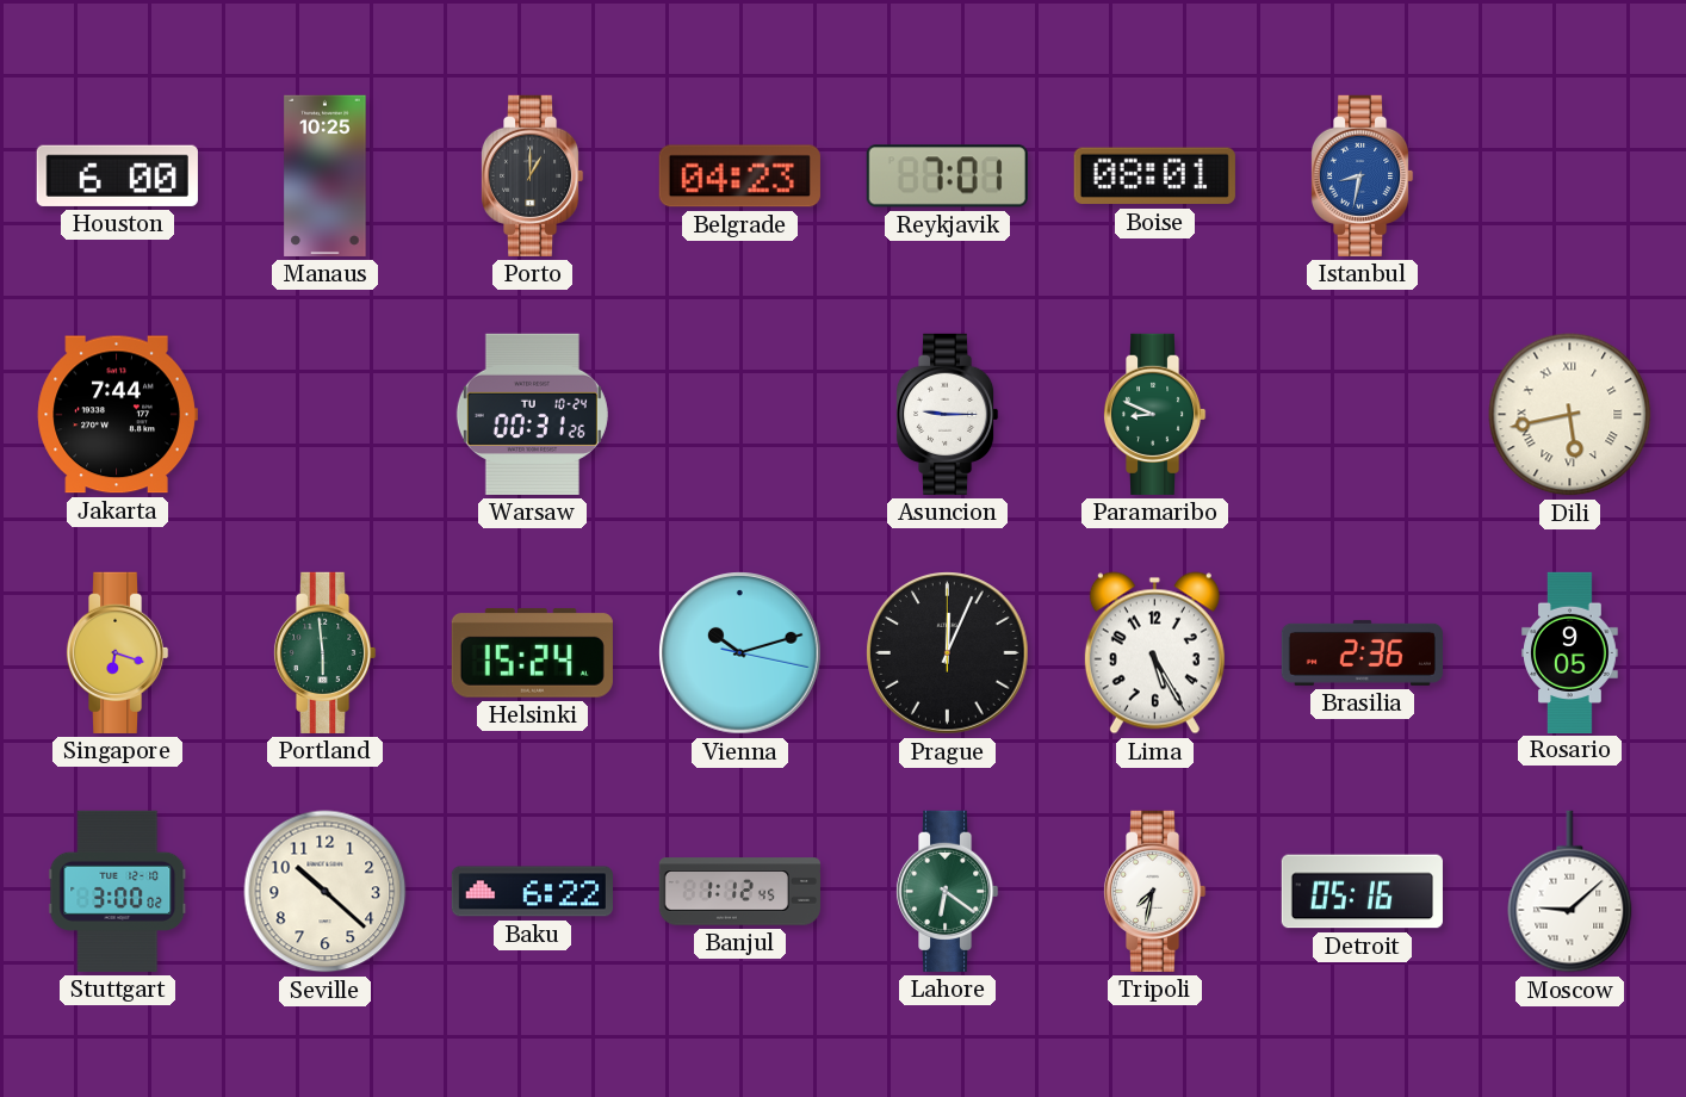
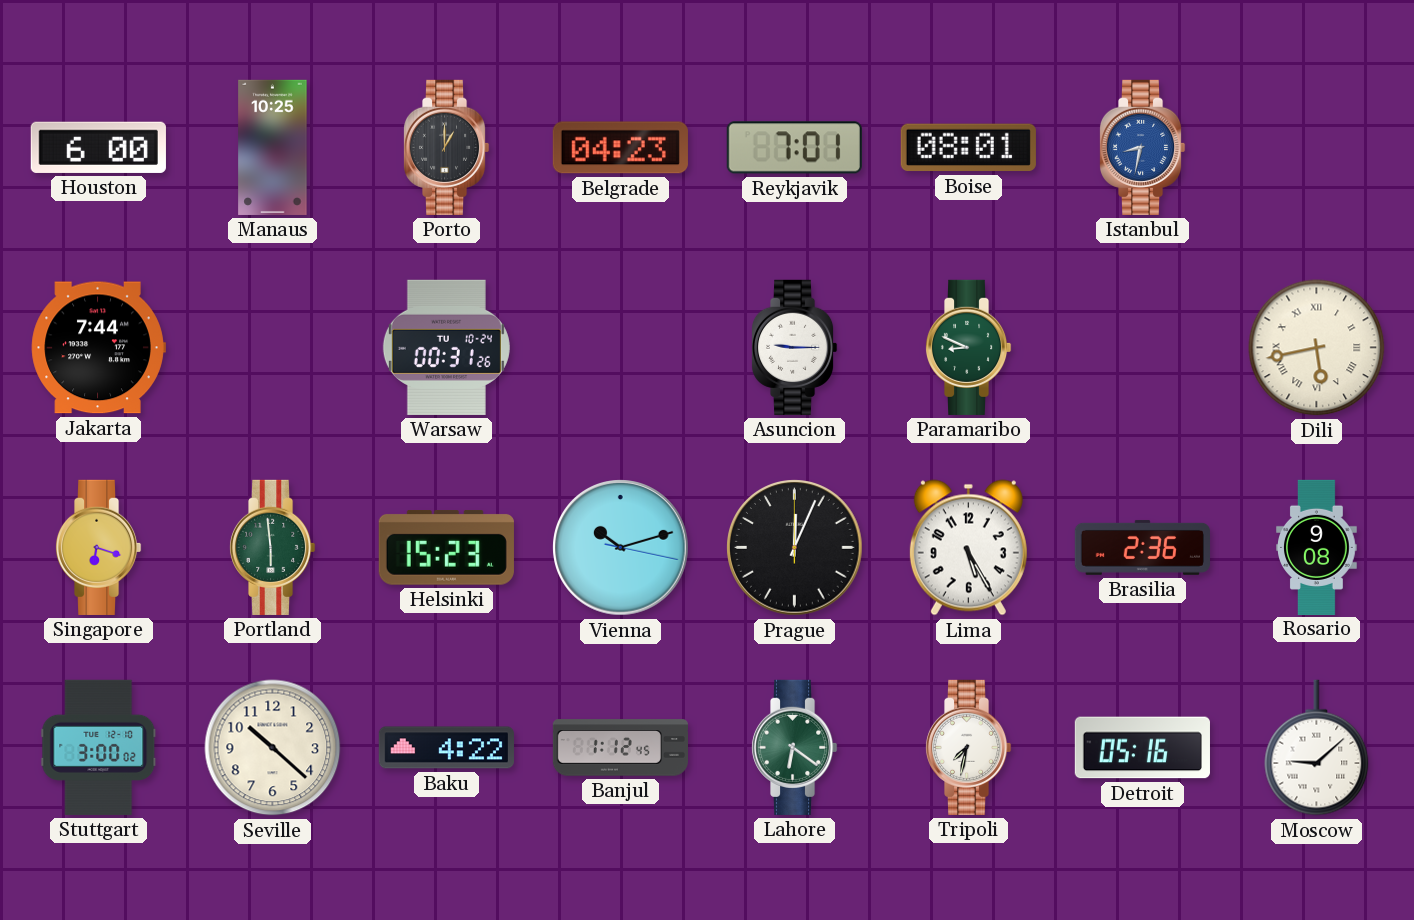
Helsinki: 15:24 -> 15:23 (446, 548)
Rosario: 9:05 -> 9:08 (1317, 547)
Baku: 6:22 -> 4:22 (446, 748)
